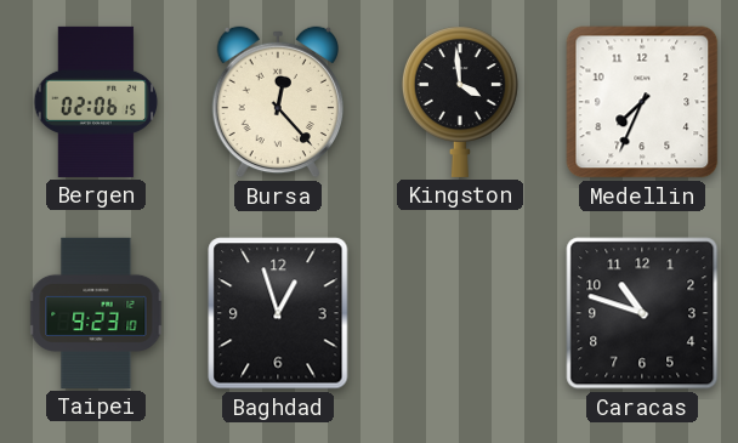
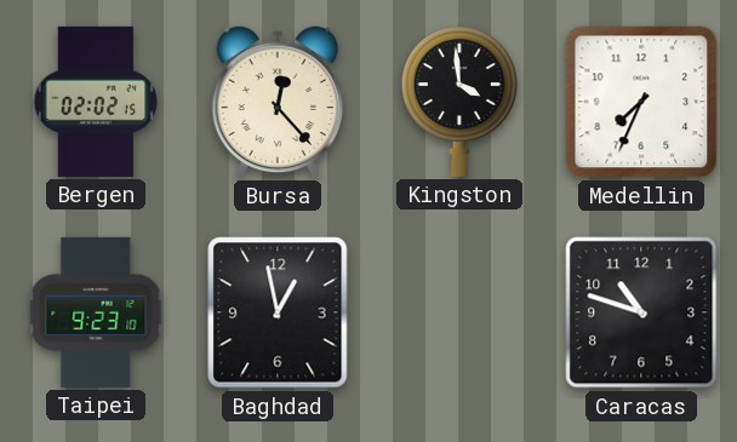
Bergen: 02:06 -> 02:02 (96, 102)
Baghdad: 12:57 -> 12:58 (278, 312)
